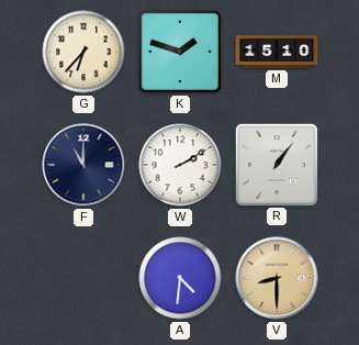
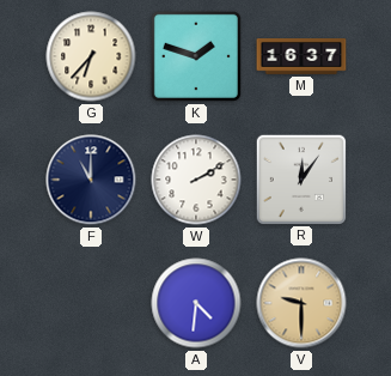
M: 15:10 -> 16:37 (301, 57)
R: 1:06 -> 12:06 (300, 178)
V: 8:30 -> 9:30 (301, 303)
